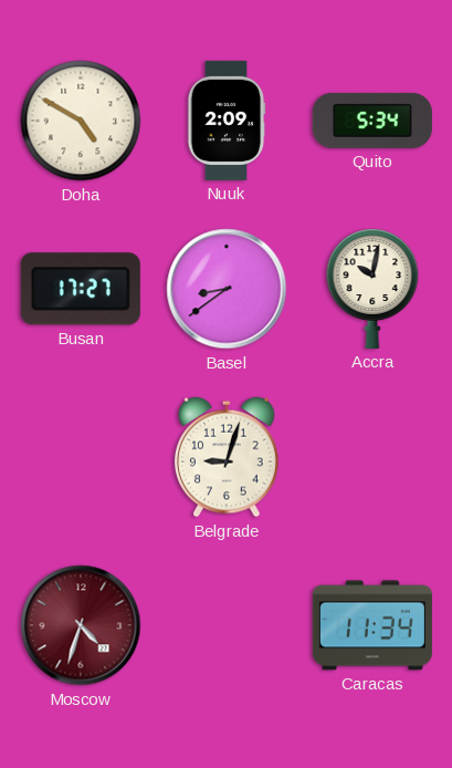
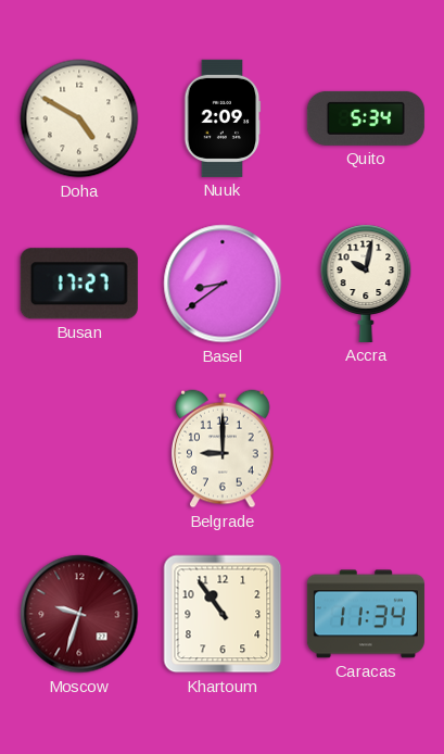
Belgrade: 9:03 -> 9:00 (224, 449)
Moscow: 4:33 -> 9:33 (79, 614)
Khartoum: none -> 10:54 (223, 614)
